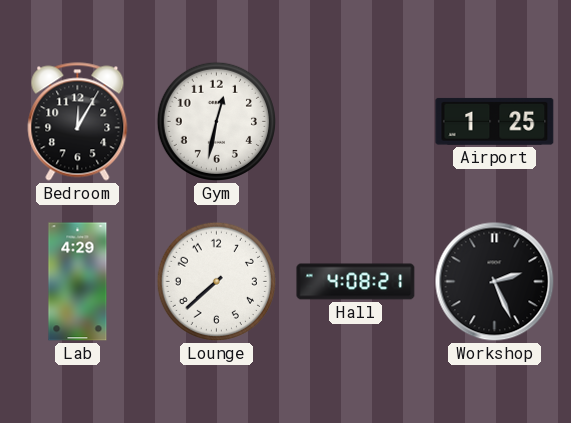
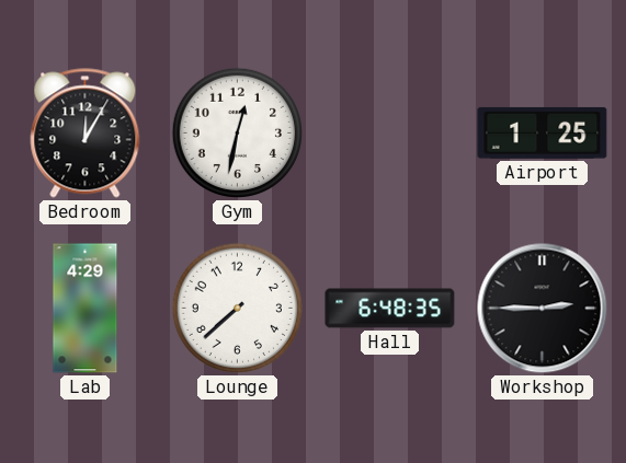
Hall: 4:08 -> 6:48 (390, 309)
Workshop: 2:26 -> 2:45 (543, 309)
